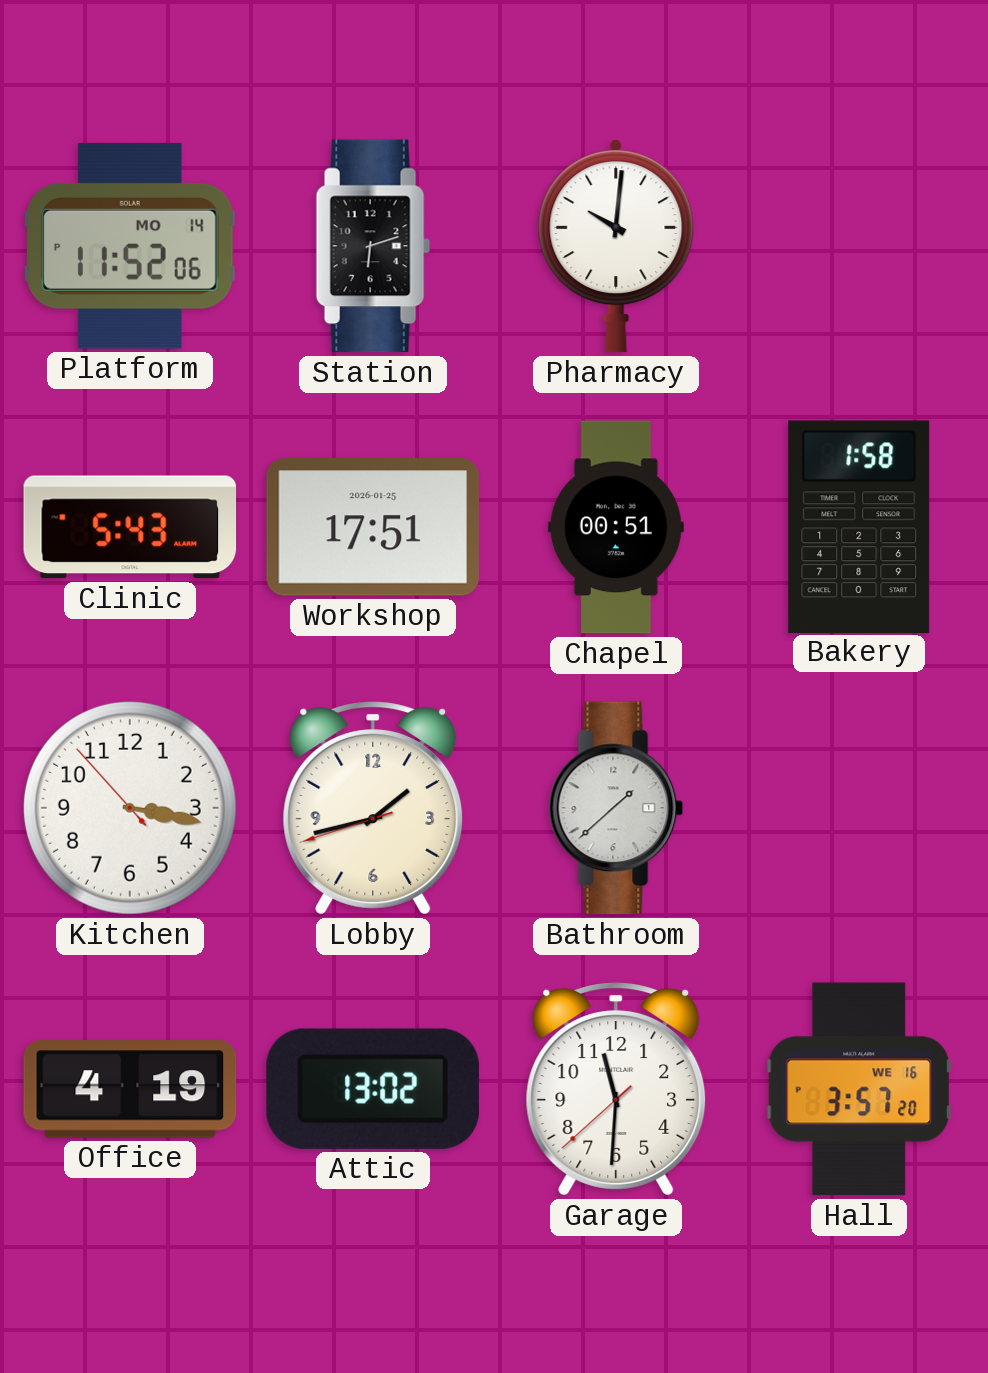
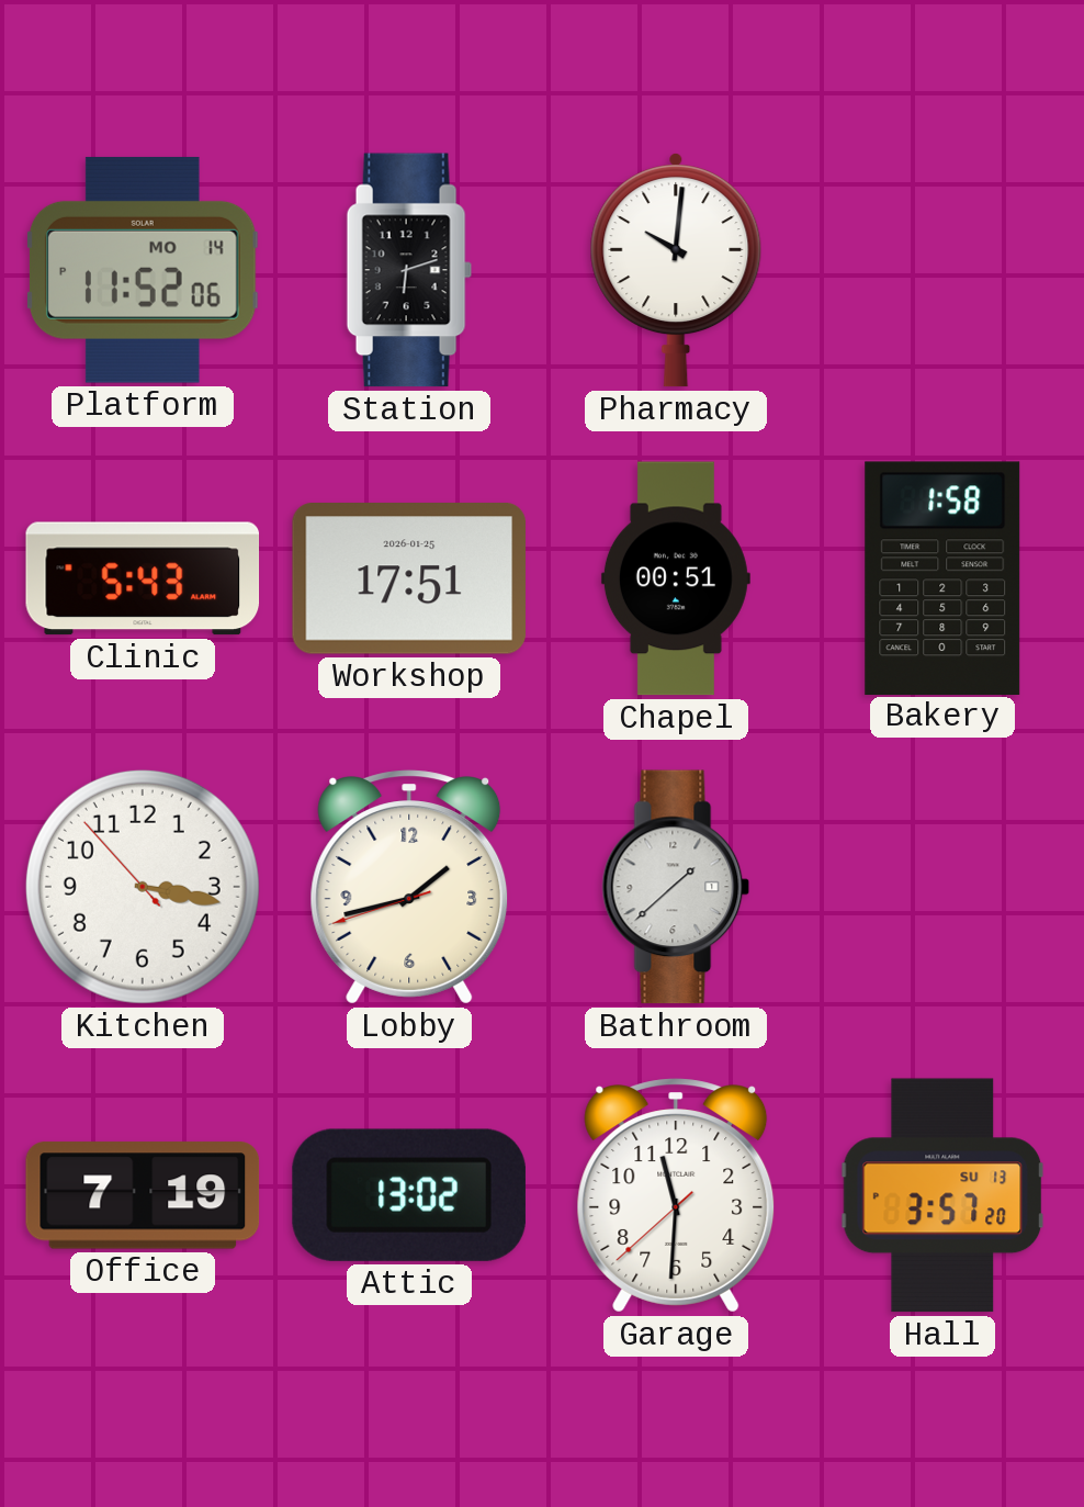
Office: 4:19 -> 7:19 (143, 1195)
Hall date: WE 16 -> SU 13 (942, 1195)
